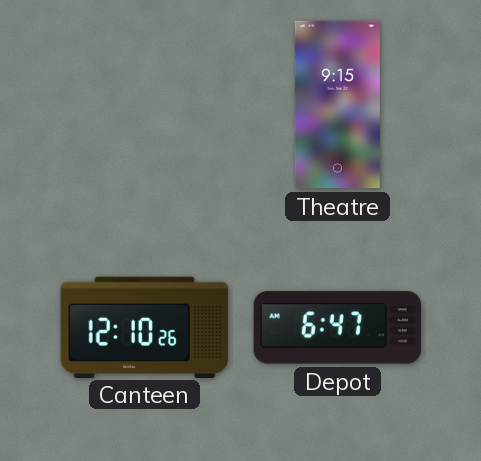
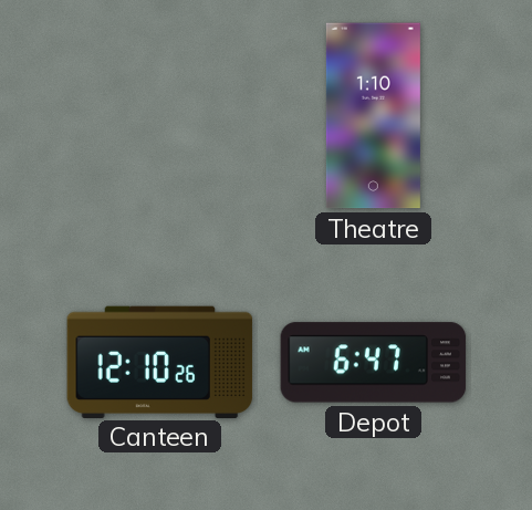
Theatre: 9:15 -> 1:10 (373, 116)
